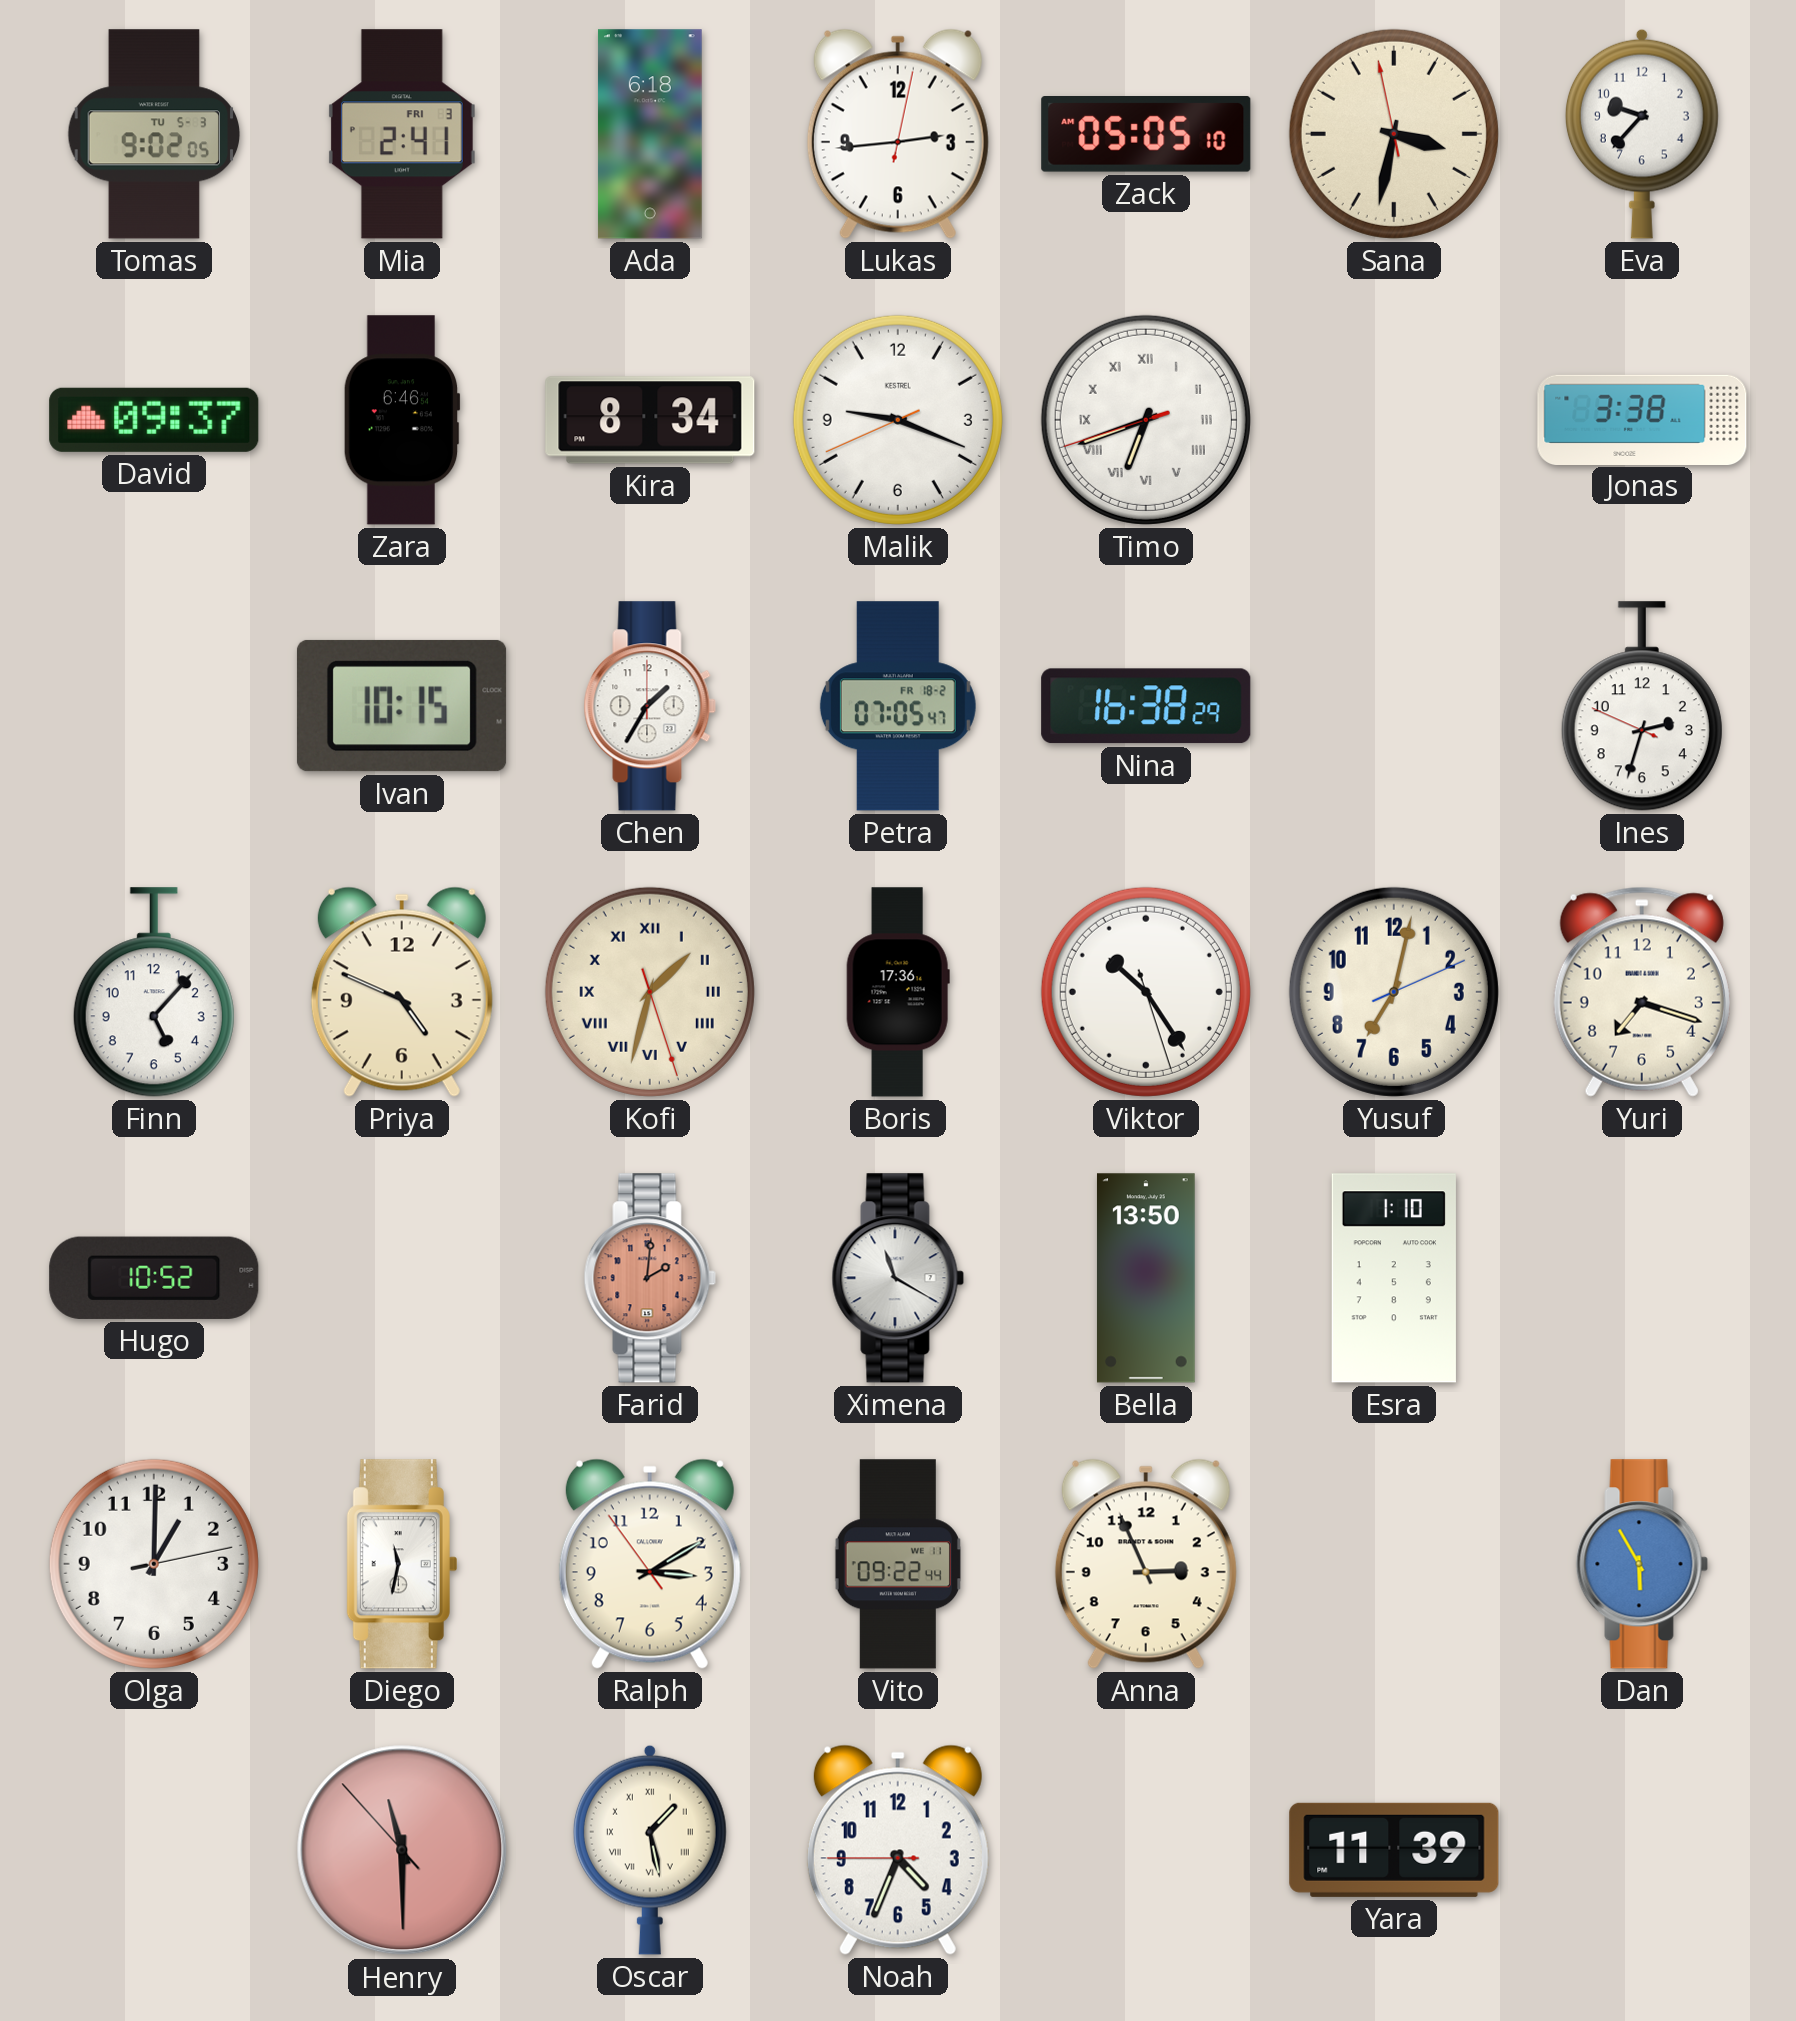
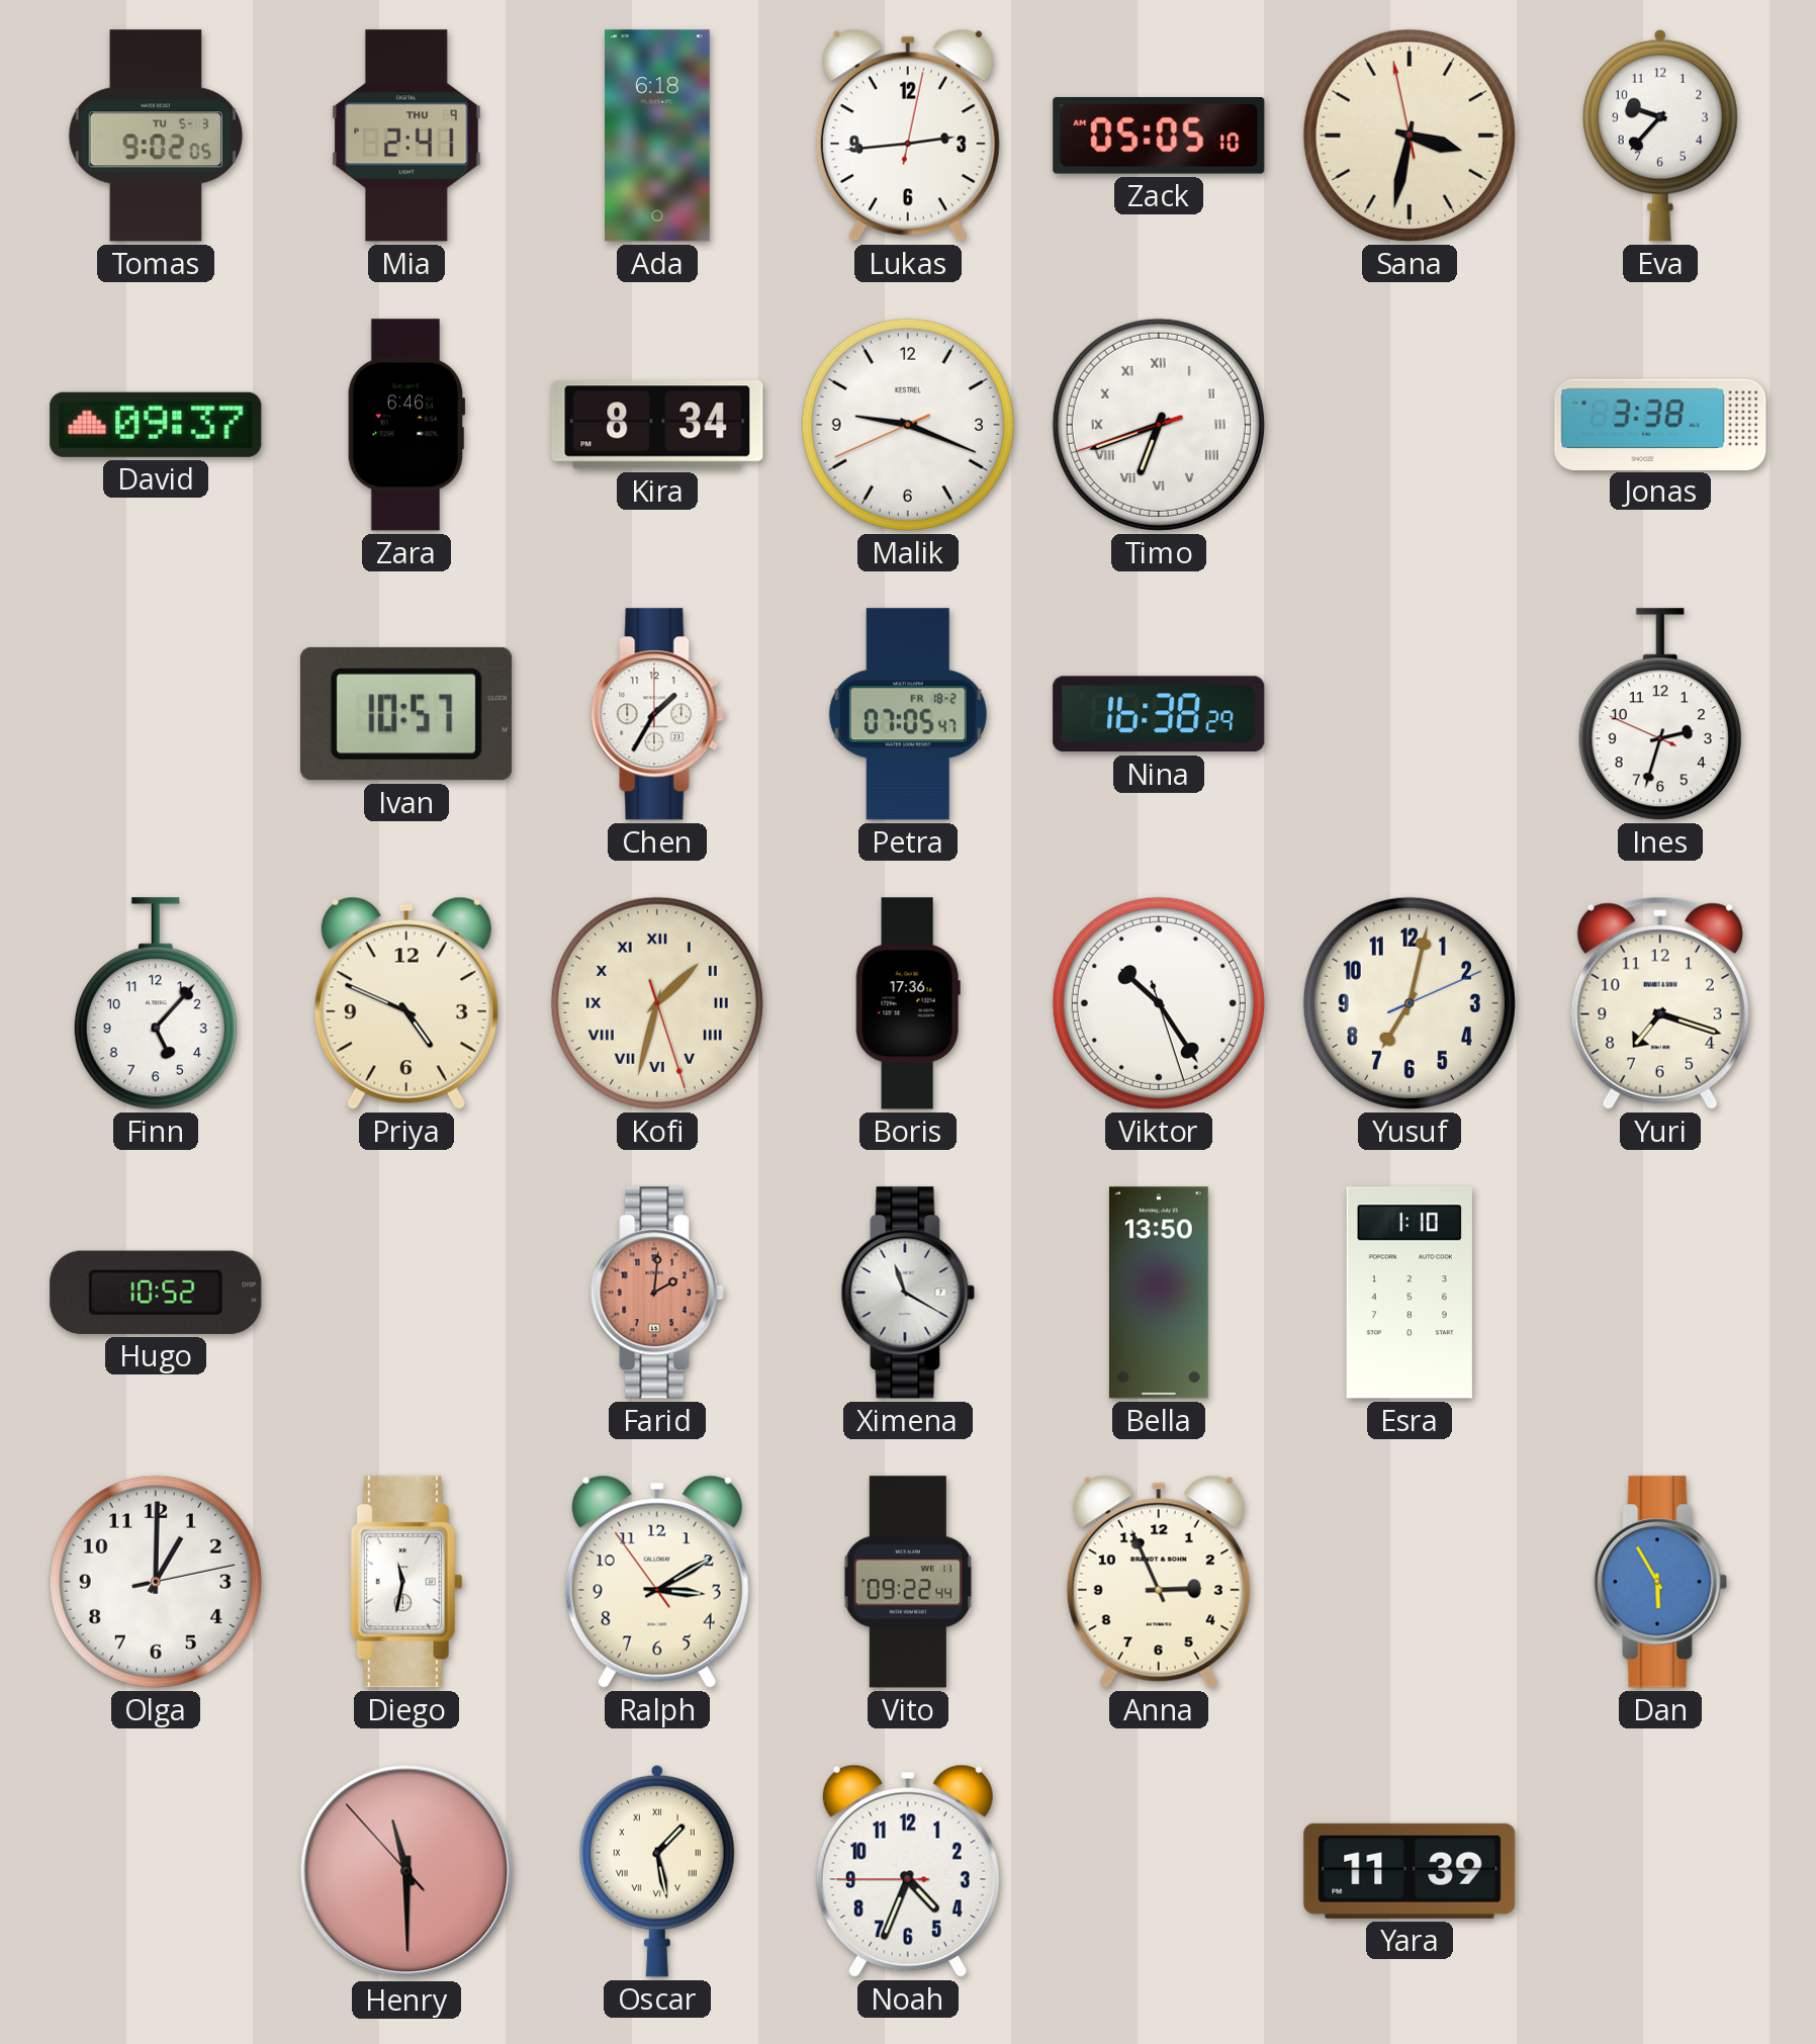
Mia date: FRI 3 -> THU 9 (406, 136)
Ivan: 10:15 -> 10:57 (406, 714)
